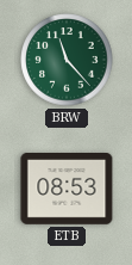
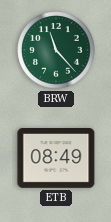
ETB: 08:53 -> 08:49 (56, 159)
